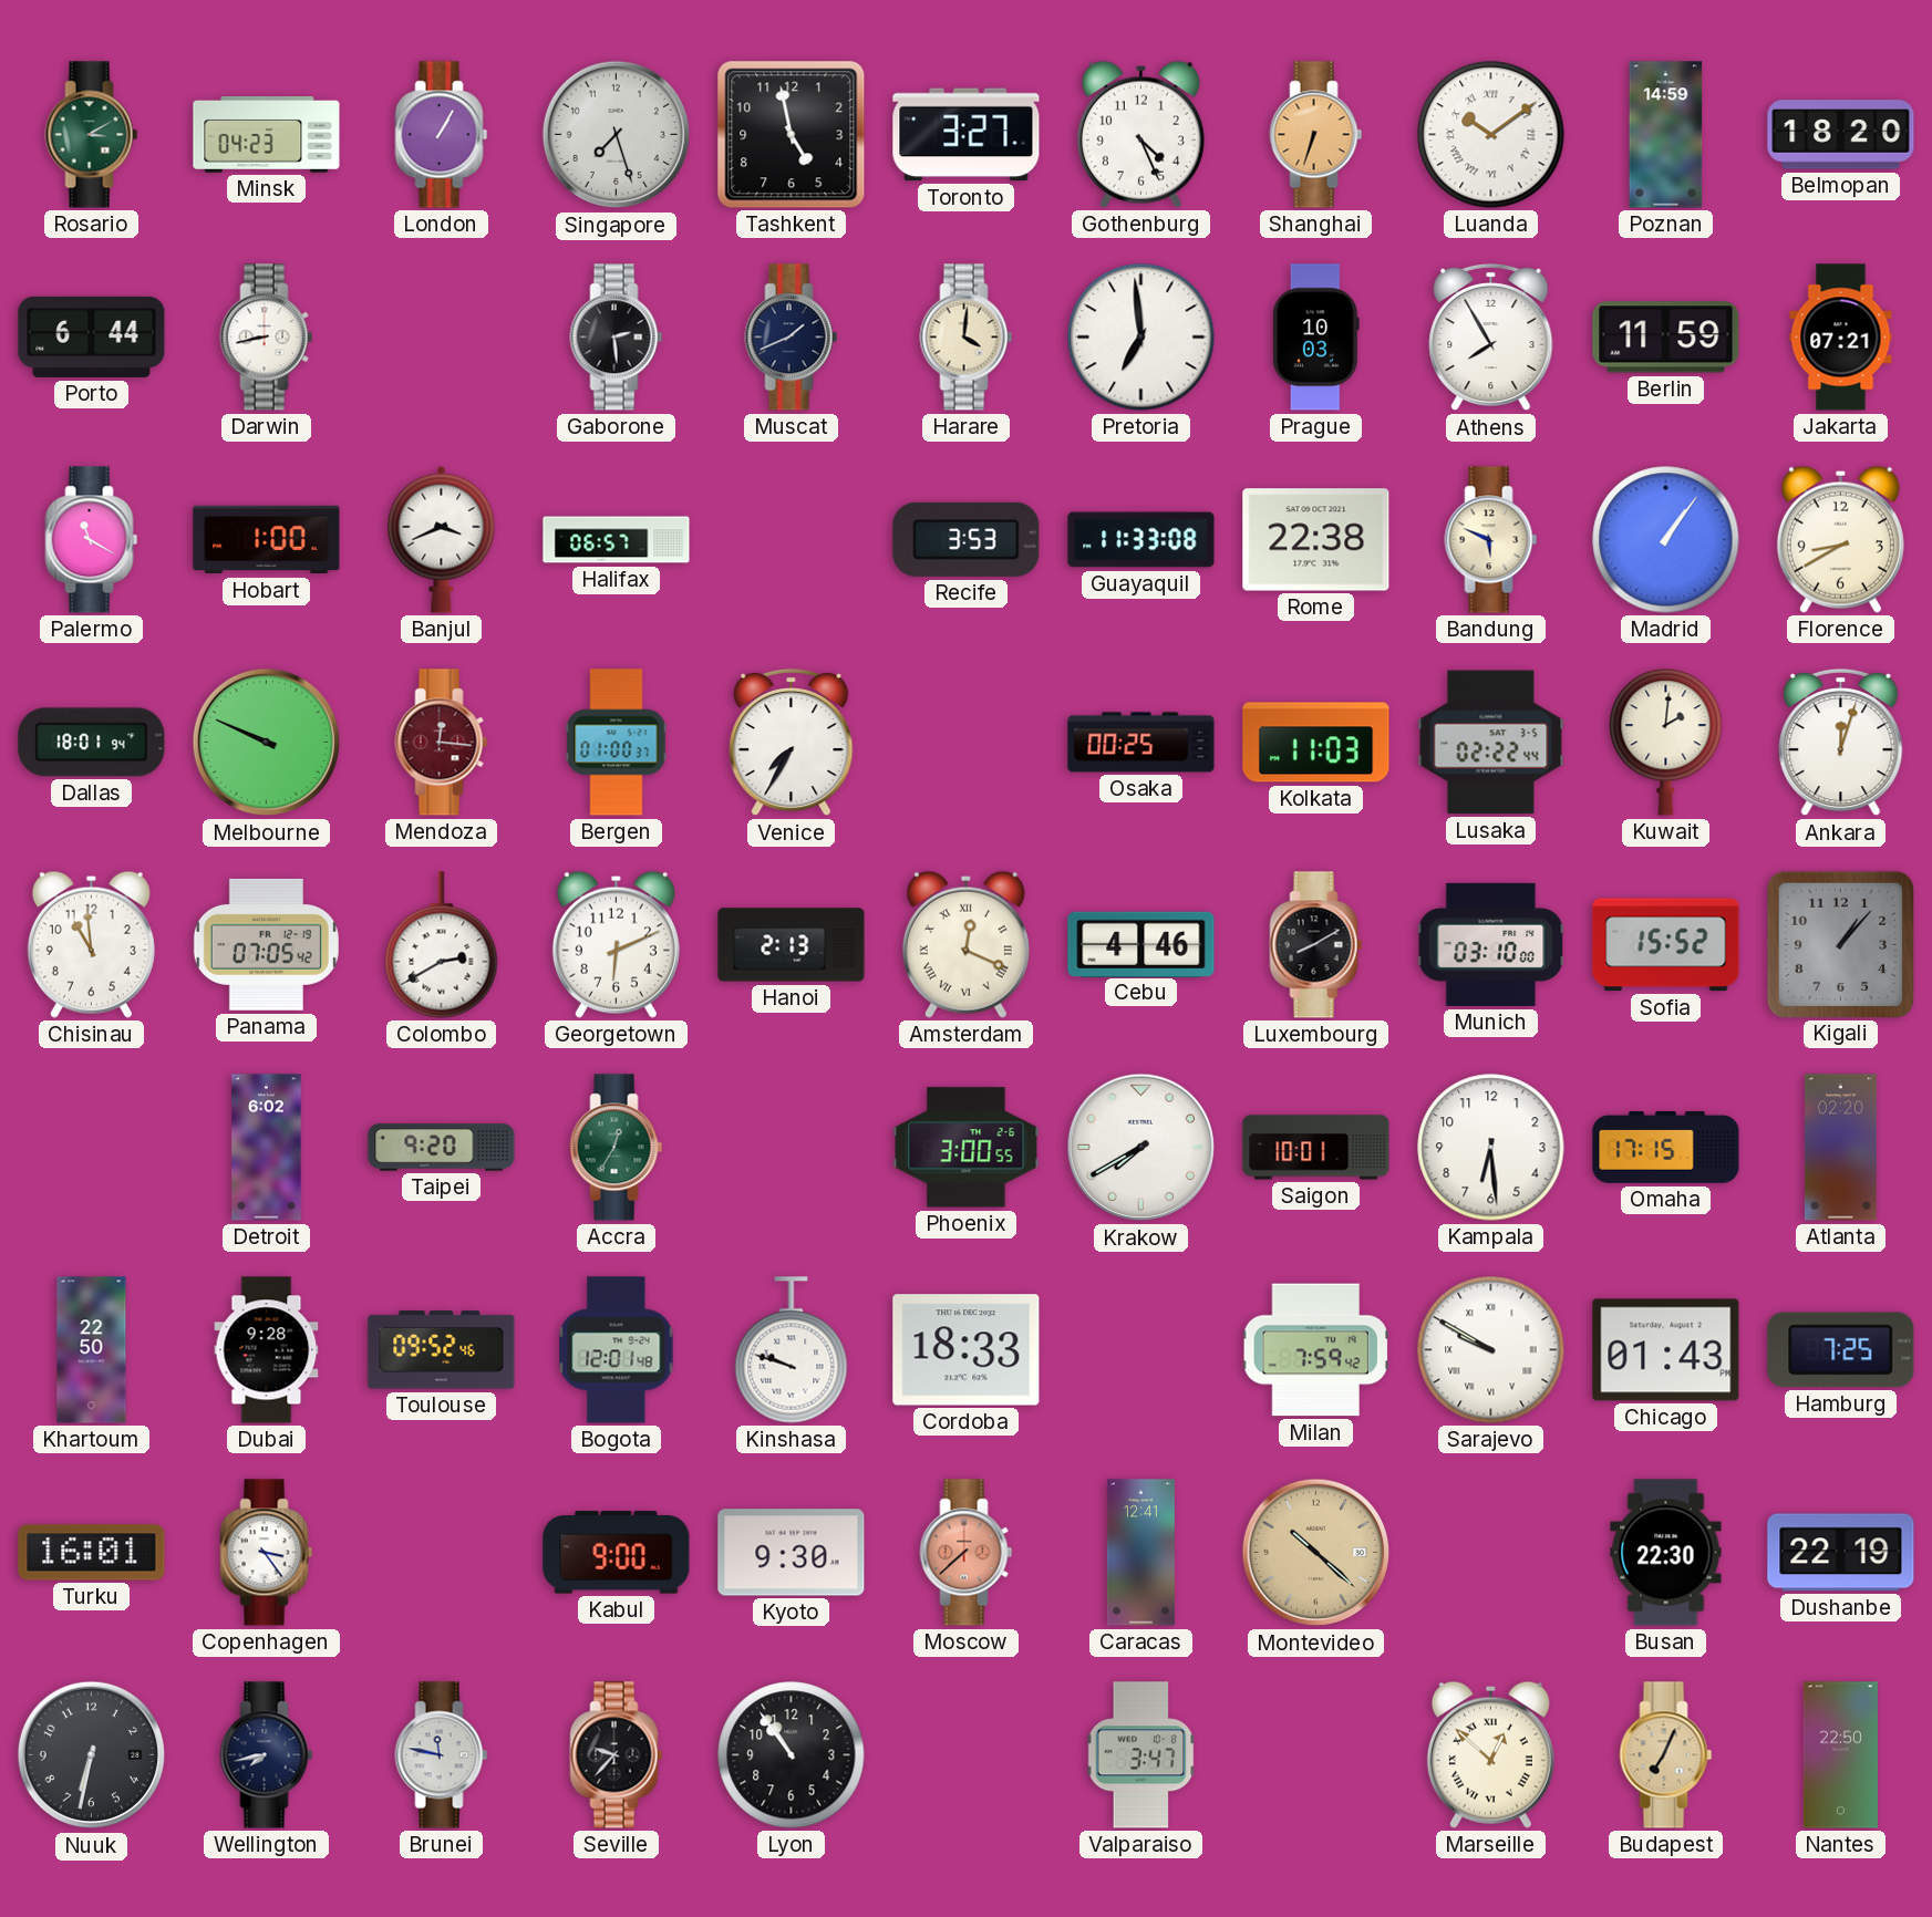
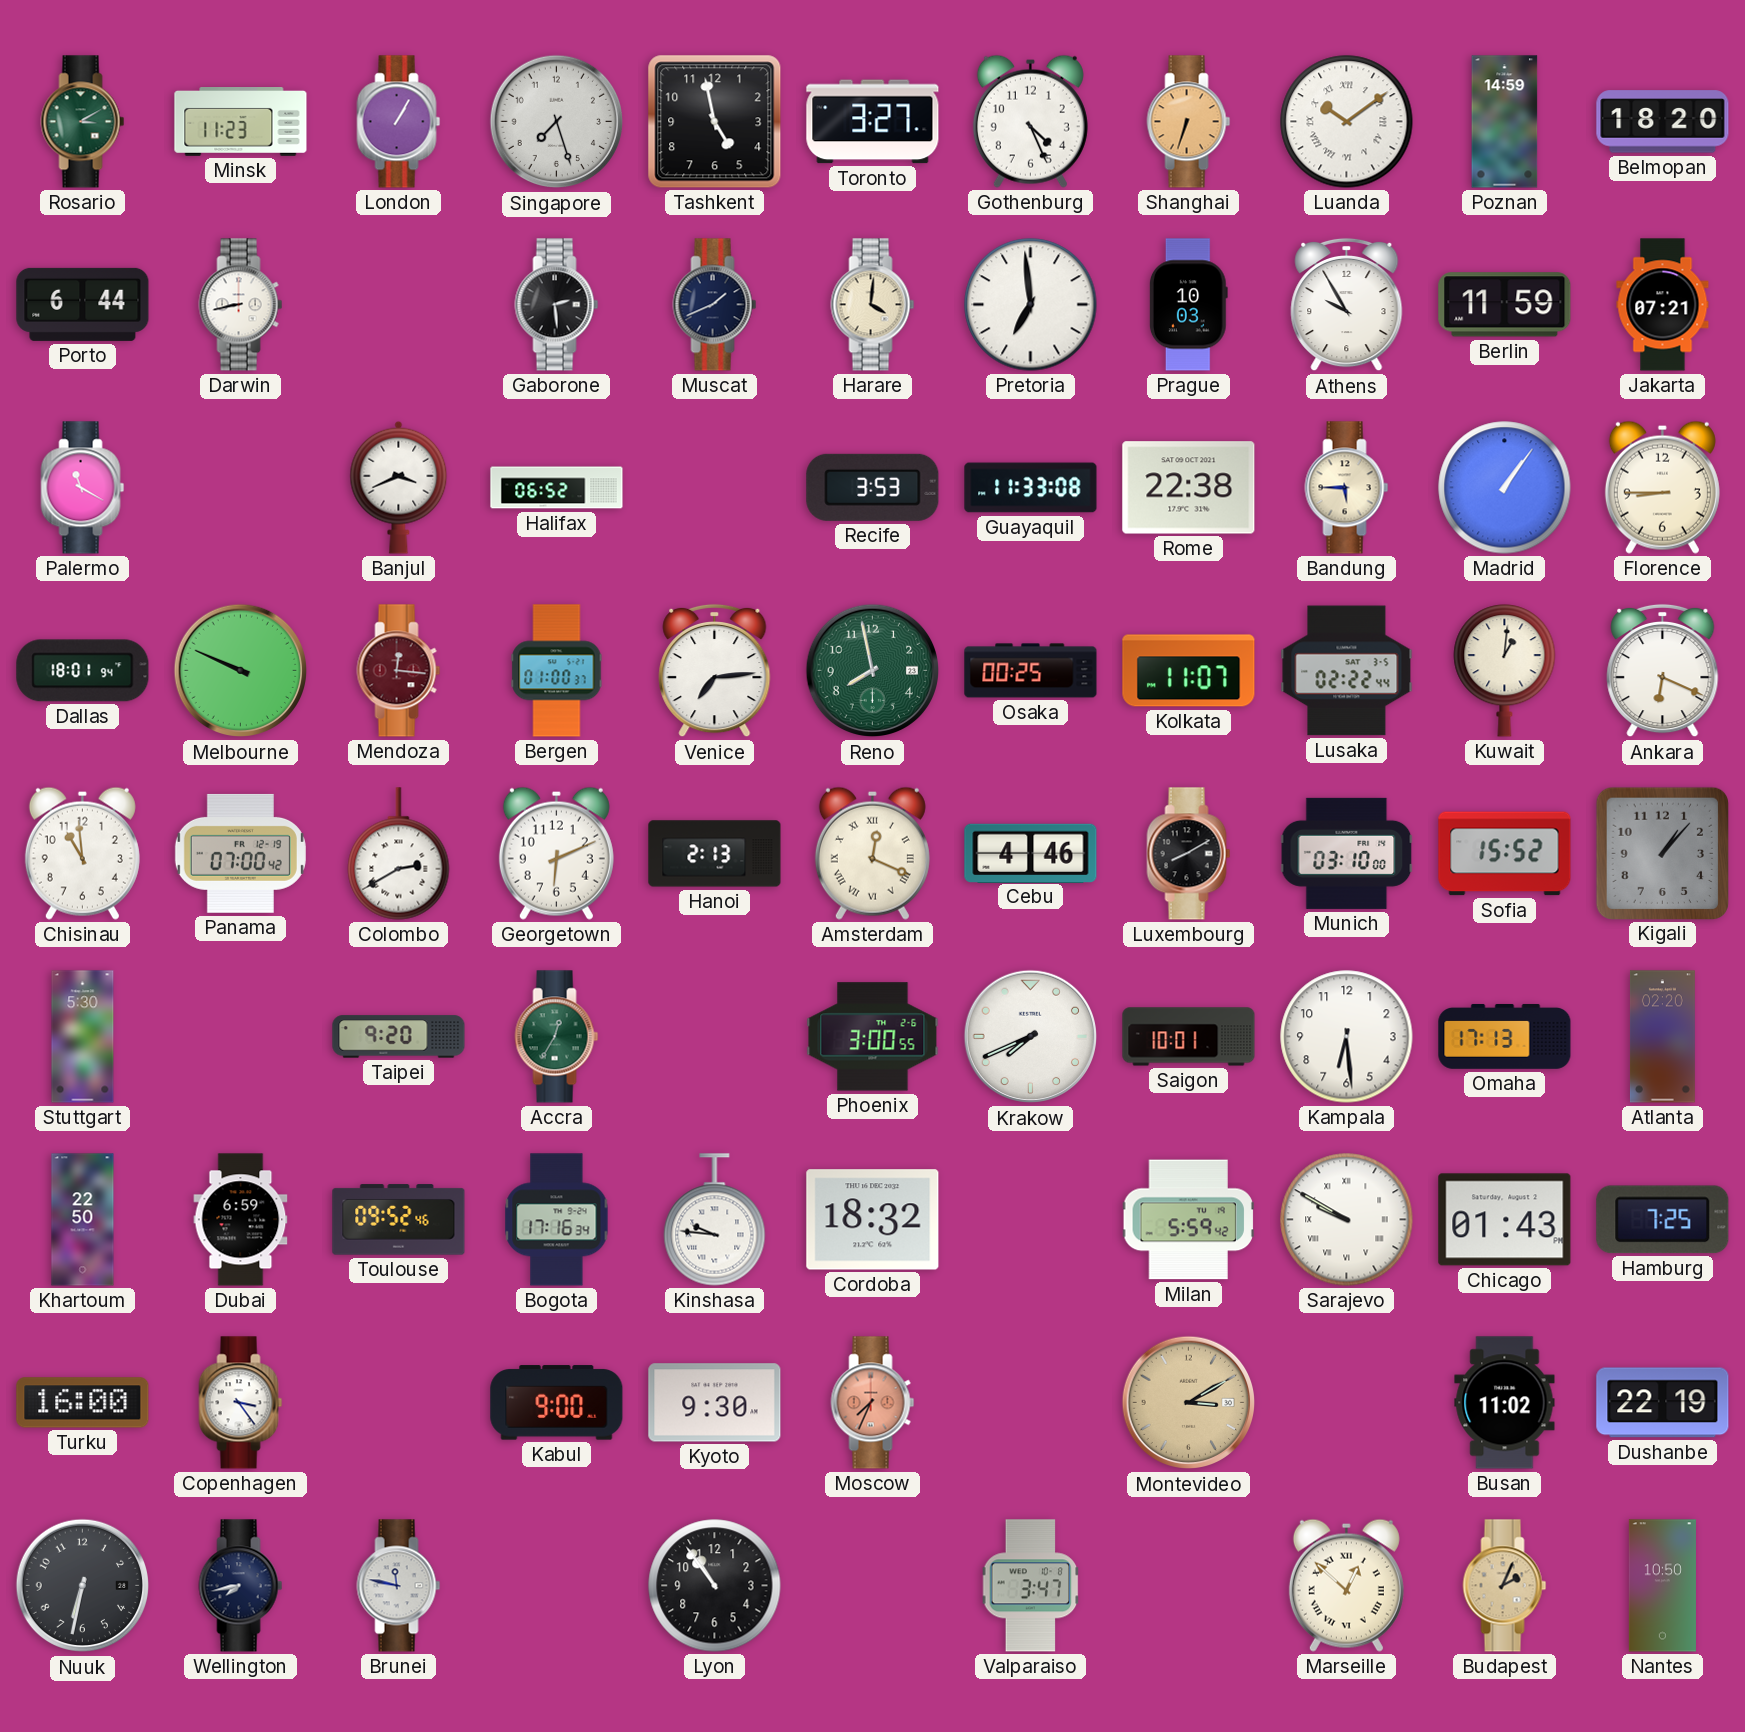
Minsk: 04:23 -> 11:23 (241, 122)
Athens: 7:55 -> 9:55 (1347, 305)
Hobart: 1:00 -> none (267, 540)
Halifax: 06:57 -> 06:52 (557, 488)
Bandung: 5:49 -> 5:45 (1347, 488)
Florence: 8:40 -> 8:45 (1662, 487)
Venice: 7:35 -> 7:14 (715, 671)
Reno: none -> 7:58 (873, 671)
Kolkata: 11:03 -> 11:07 (1189, 671)
Kuwait: 2:01 -> 1:01 (1505, 671)
Ankara: 12:03 -> 6:19 (1663, 671)
Panama: 07:05 -> 07:00 (240, 853)
Stuttgart: none -> 5:30 (83, 1037)
Detroit: 6:02 -> none (267, 1148)
Krakow: 7:40 -> 7:41 (1031, 1037)
Omaha: 17:15 -> 17:13 (1505, 1036)
Dubai: 9:28 -> 6:59 (241, 1220)
Bogota: 12:01 -> 17:16 (557, 1220)
Kinshasa: 9:48 -> 9:46 (715, 1220)
Cordoba: 18:33 -> 18:32 (873, 1220)
Milan: 7:59 -> 5:59 (1188, 1220)
Turku: 16:01 -> 16:00 (83, 1403)
Moscow: 7:38 -> 7:34 (873, 1403)
Caracas: 12:41 -> none (1140, 1553)
Montevideo: 10:22 -> 3:10 (1189, 1403)
Busan: 22:30 -> 11:02 (1505, 1403)
Seville: 9:37 -> none (617, 1755)
Budapest: 7:04 -> 2:04 (1505, 1586)
Nantes: 22:50 -> 10:50 (1662, 1586)
